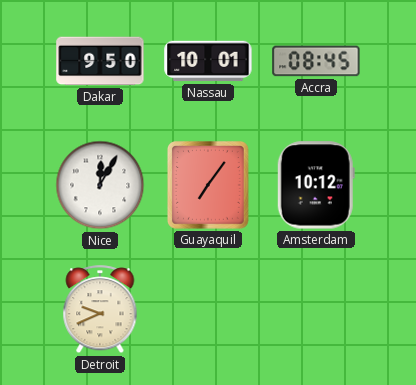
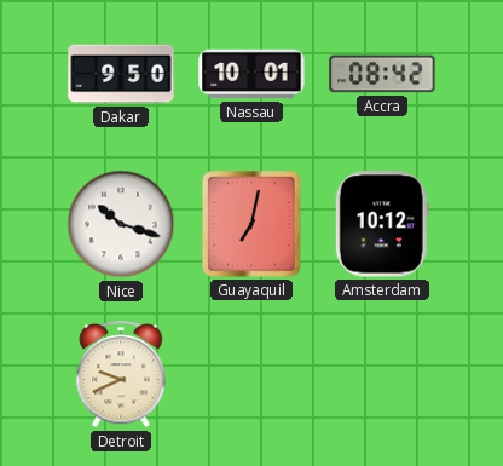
Accra: 08:45 -> 08:42 (382, 74)
Nice: 12:05 -> 10:18 (121, 224)
Guayaquil: 7:06 -> 7:02 (253, 225)
